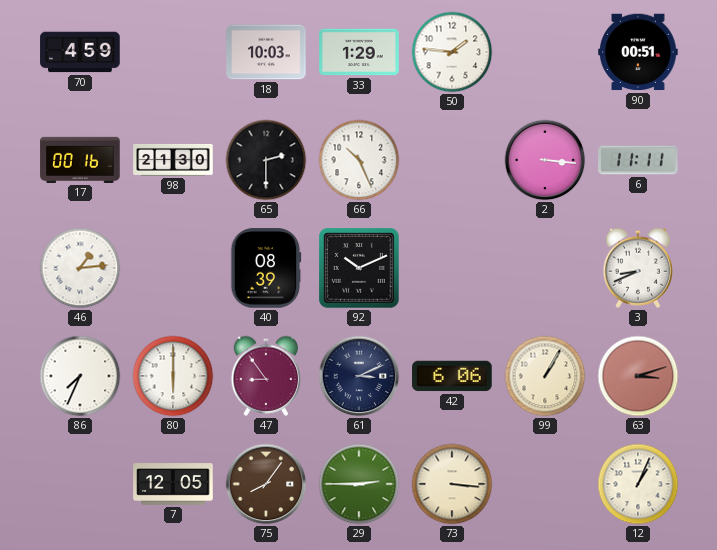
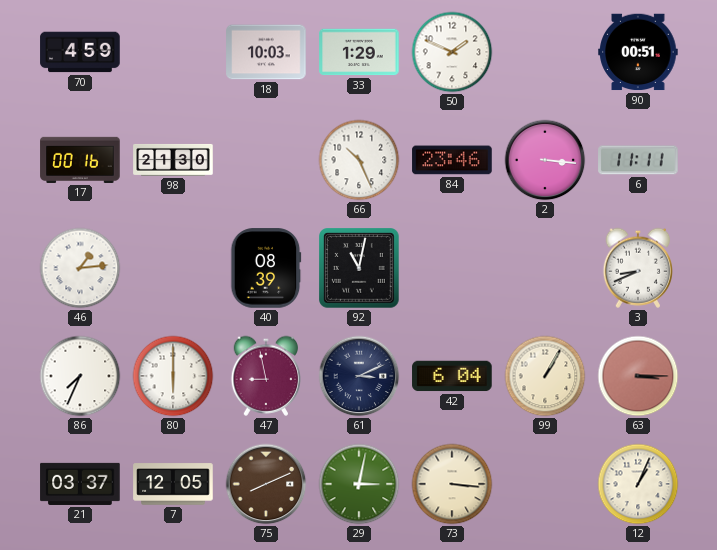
50: 1:46 -> 1:49 (452, 52)
65: 2:30 -> none (266, 160)
84: none -> 23:46 (452, 160)
92: 10:11 -> 11:02 (360, 269)
47: 8:54 -> 8:58 (266, 376)
42: 6:06 -> 6:04 (452, 376)
63: 3:12 -> 3:15 (638, 376)
21: none -> 03:37 (80, 484)
75: 8:06 -> 8:11 (266, 484)
29: 2:45 -> 3:02 (359, 484)
